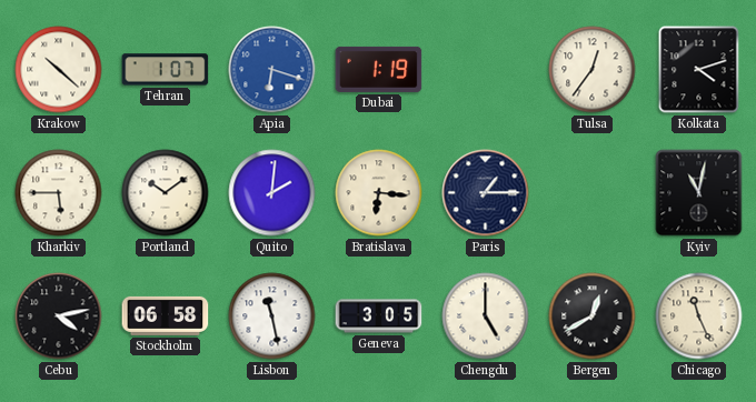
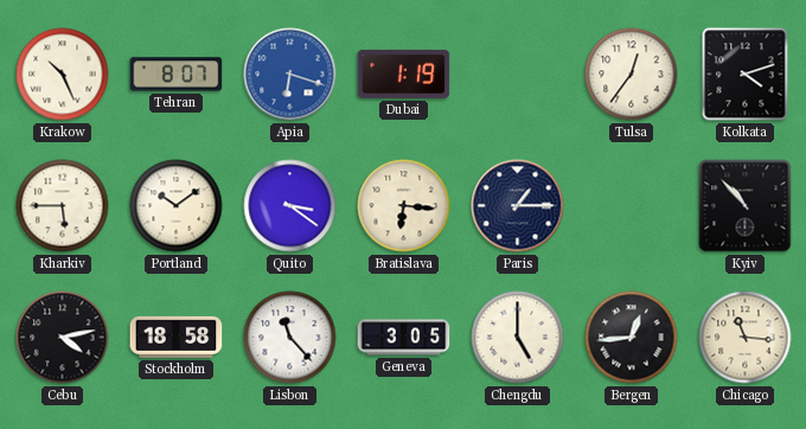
Krakow: 10:22 -> 10:26 (63, 75)
Tehran: 1:07 -> 8:07 (177, 75)
Quito: 2:01 -> 3:21 (290, 206)
Kyiv: 11:02 -> 10:53 (746, 206)
Stockholm: 06:58 -> 18:58 (177, 337)
Lisbon: 11:28 -> 11:23 (290, 338)
Bergen: 12:40 -> 12:44 (632, 338)
Chicago: 11:26 -> 11:16 (746, 338)
